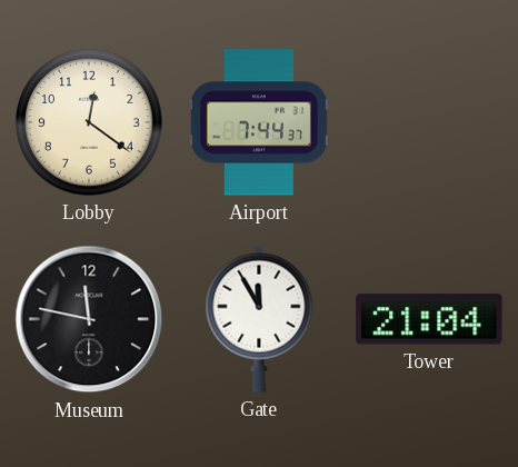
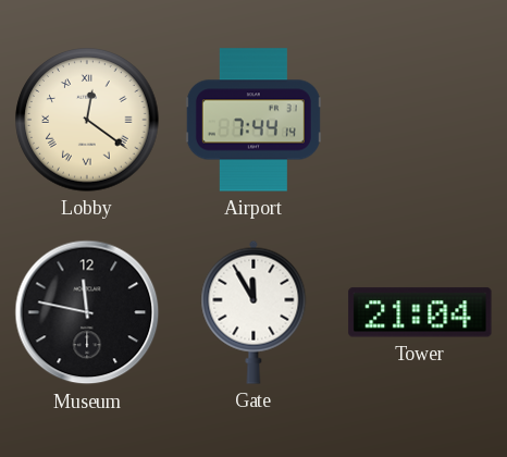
Lobby numerals: Arabic -> Roman (87, 120)
Airport: 7:44:37 -> 7:44:14 (253, 120)
